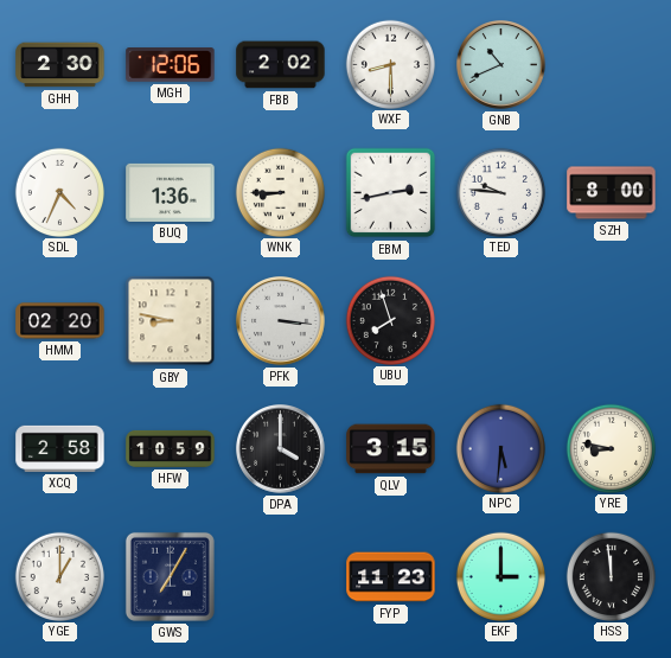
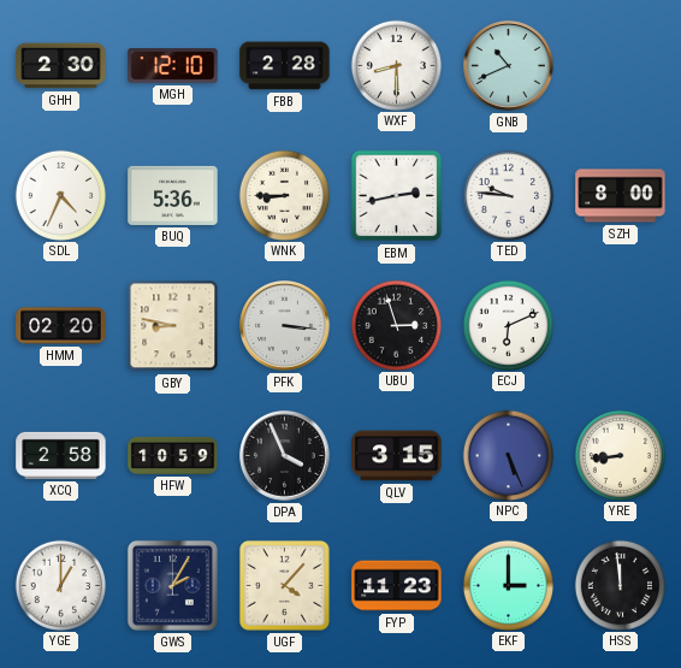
MGH: 12:06 -> 12:10 (173, 66)
FBB: 2:02 -> 2:28 (285, 66)
BUQ: 1:36 -> 5:36 (173, 195)
UBU: 7:57 -> 2:57 (396, 325)
ECJ: none -> 6:11 (508, 325)
DPA: 4:00 -> 3:56 (285, 456)
NPC: 5:31 -> 5:26 (508, 455)
YRE: 8:47 -> 8:44 (620, 455)
GWS: 7:05 -> 2:05 (172, 585)
UGF: none -> 4:07 (284, 585)
